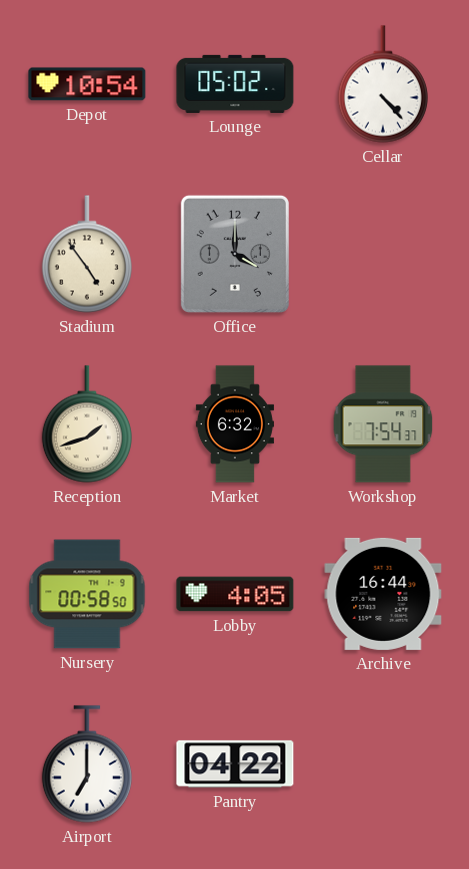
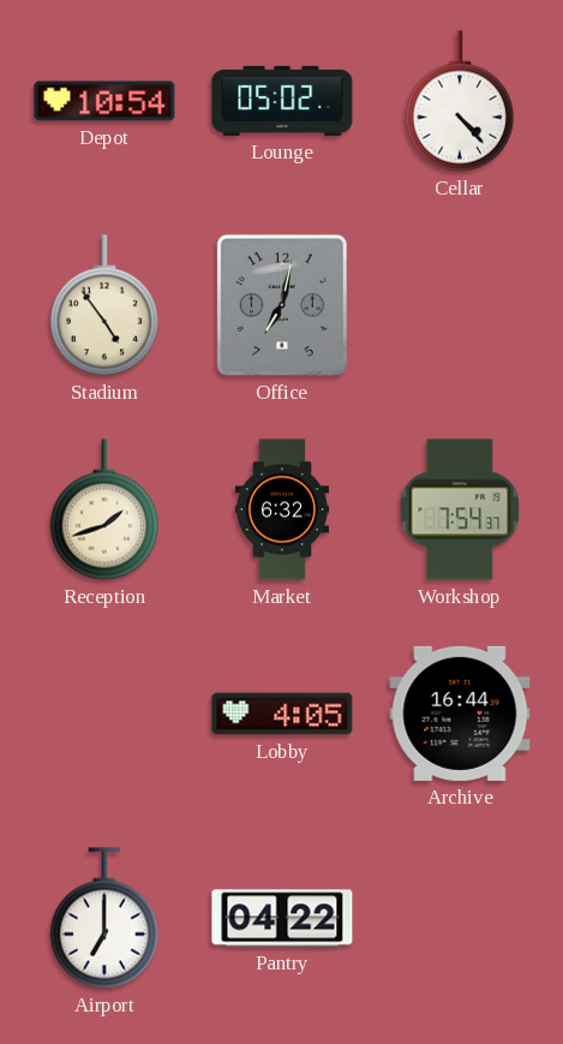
Office: 4:00 -> 7:02 (282, 305)
Nursery: 00:58 -> none (87, 594)
